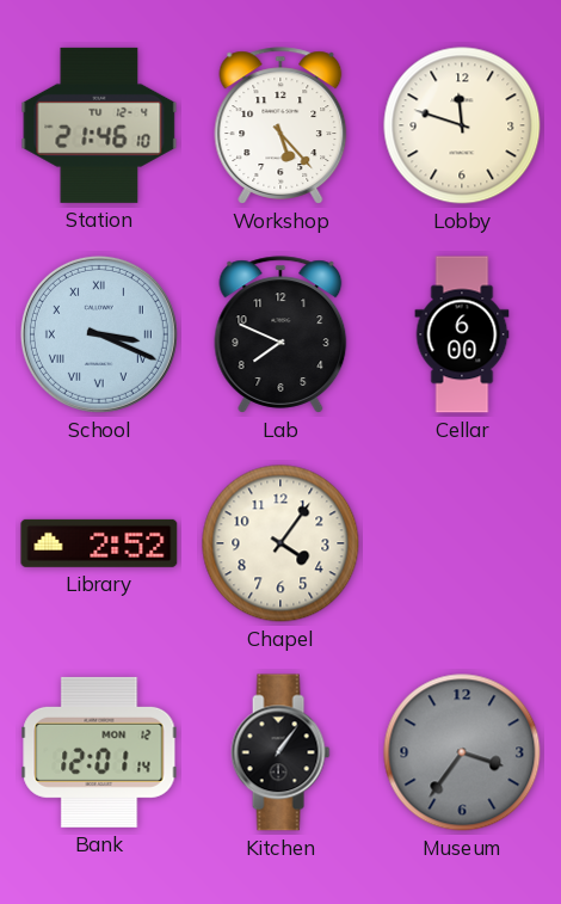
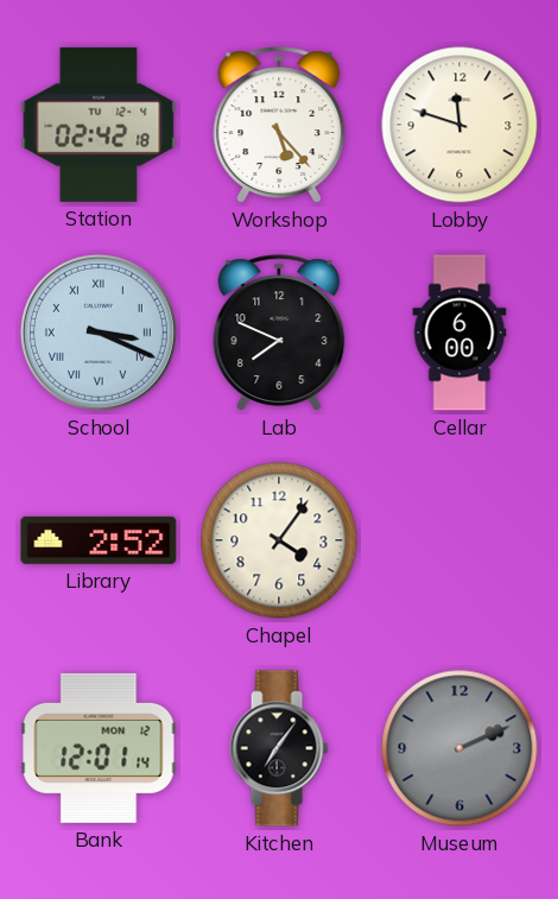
Station: 21:46 -> 02:42 (99, 125)
Kitchen: 1:06 -> 7:06 (279, 748)
Museum: 3:36 -> 2:11 (459, 748)
